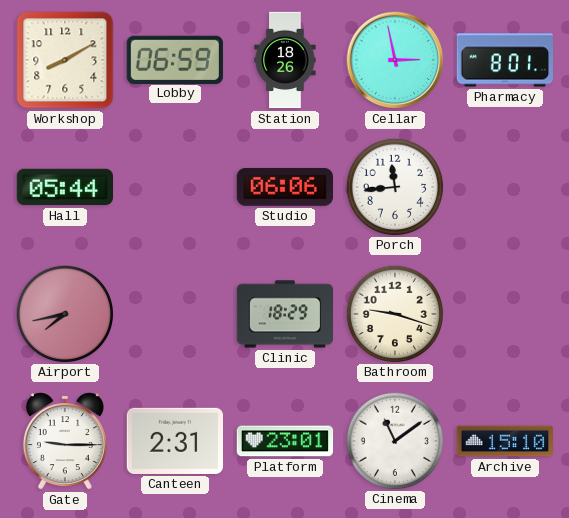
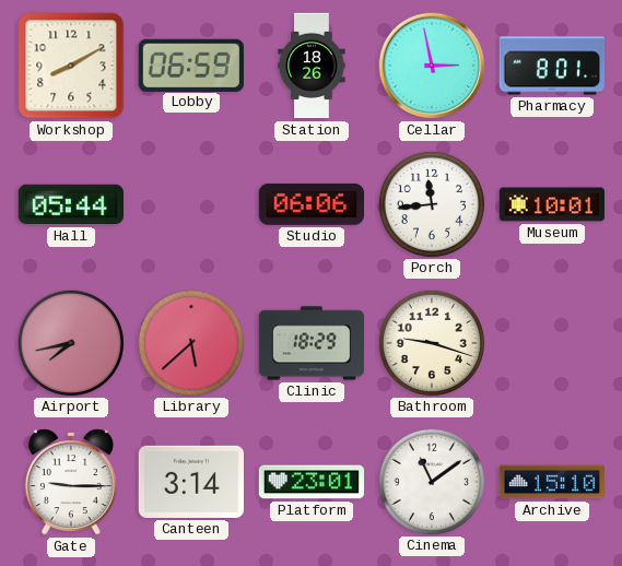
Museum: none -> 10:01 (551, 204)
Library: none -> 5:38 (190, 342)
Canteen: 2:31 -> 3:14 (190, 482)
